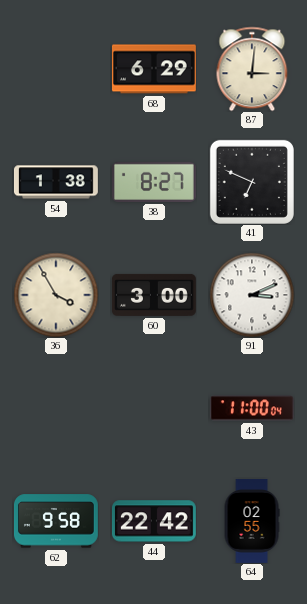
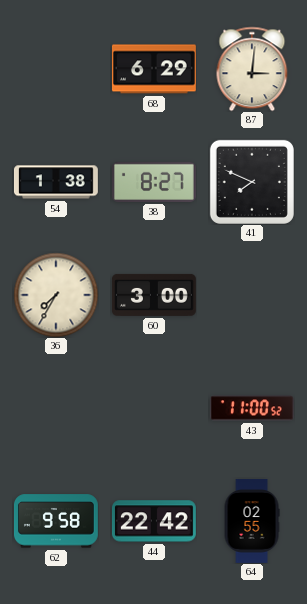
41: 6:49 -> 7:49 (252, 182)
36: 3:55 -> 7:35 (56, 295)
91: 3:11 -> none (252, 295)
43: 11:00:04 -> 11:00:52 (252, 408)
